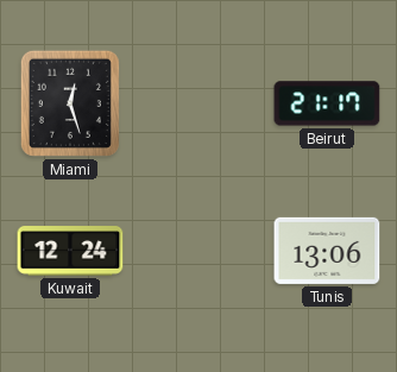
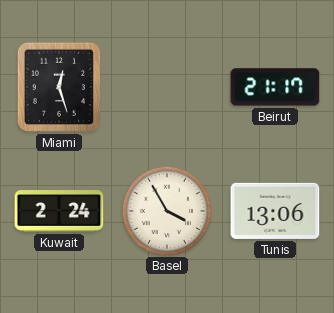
Kuwait: 12:24 -> 2:24 (59, 211)
Basel: none -> 3:55 (166, 210)
